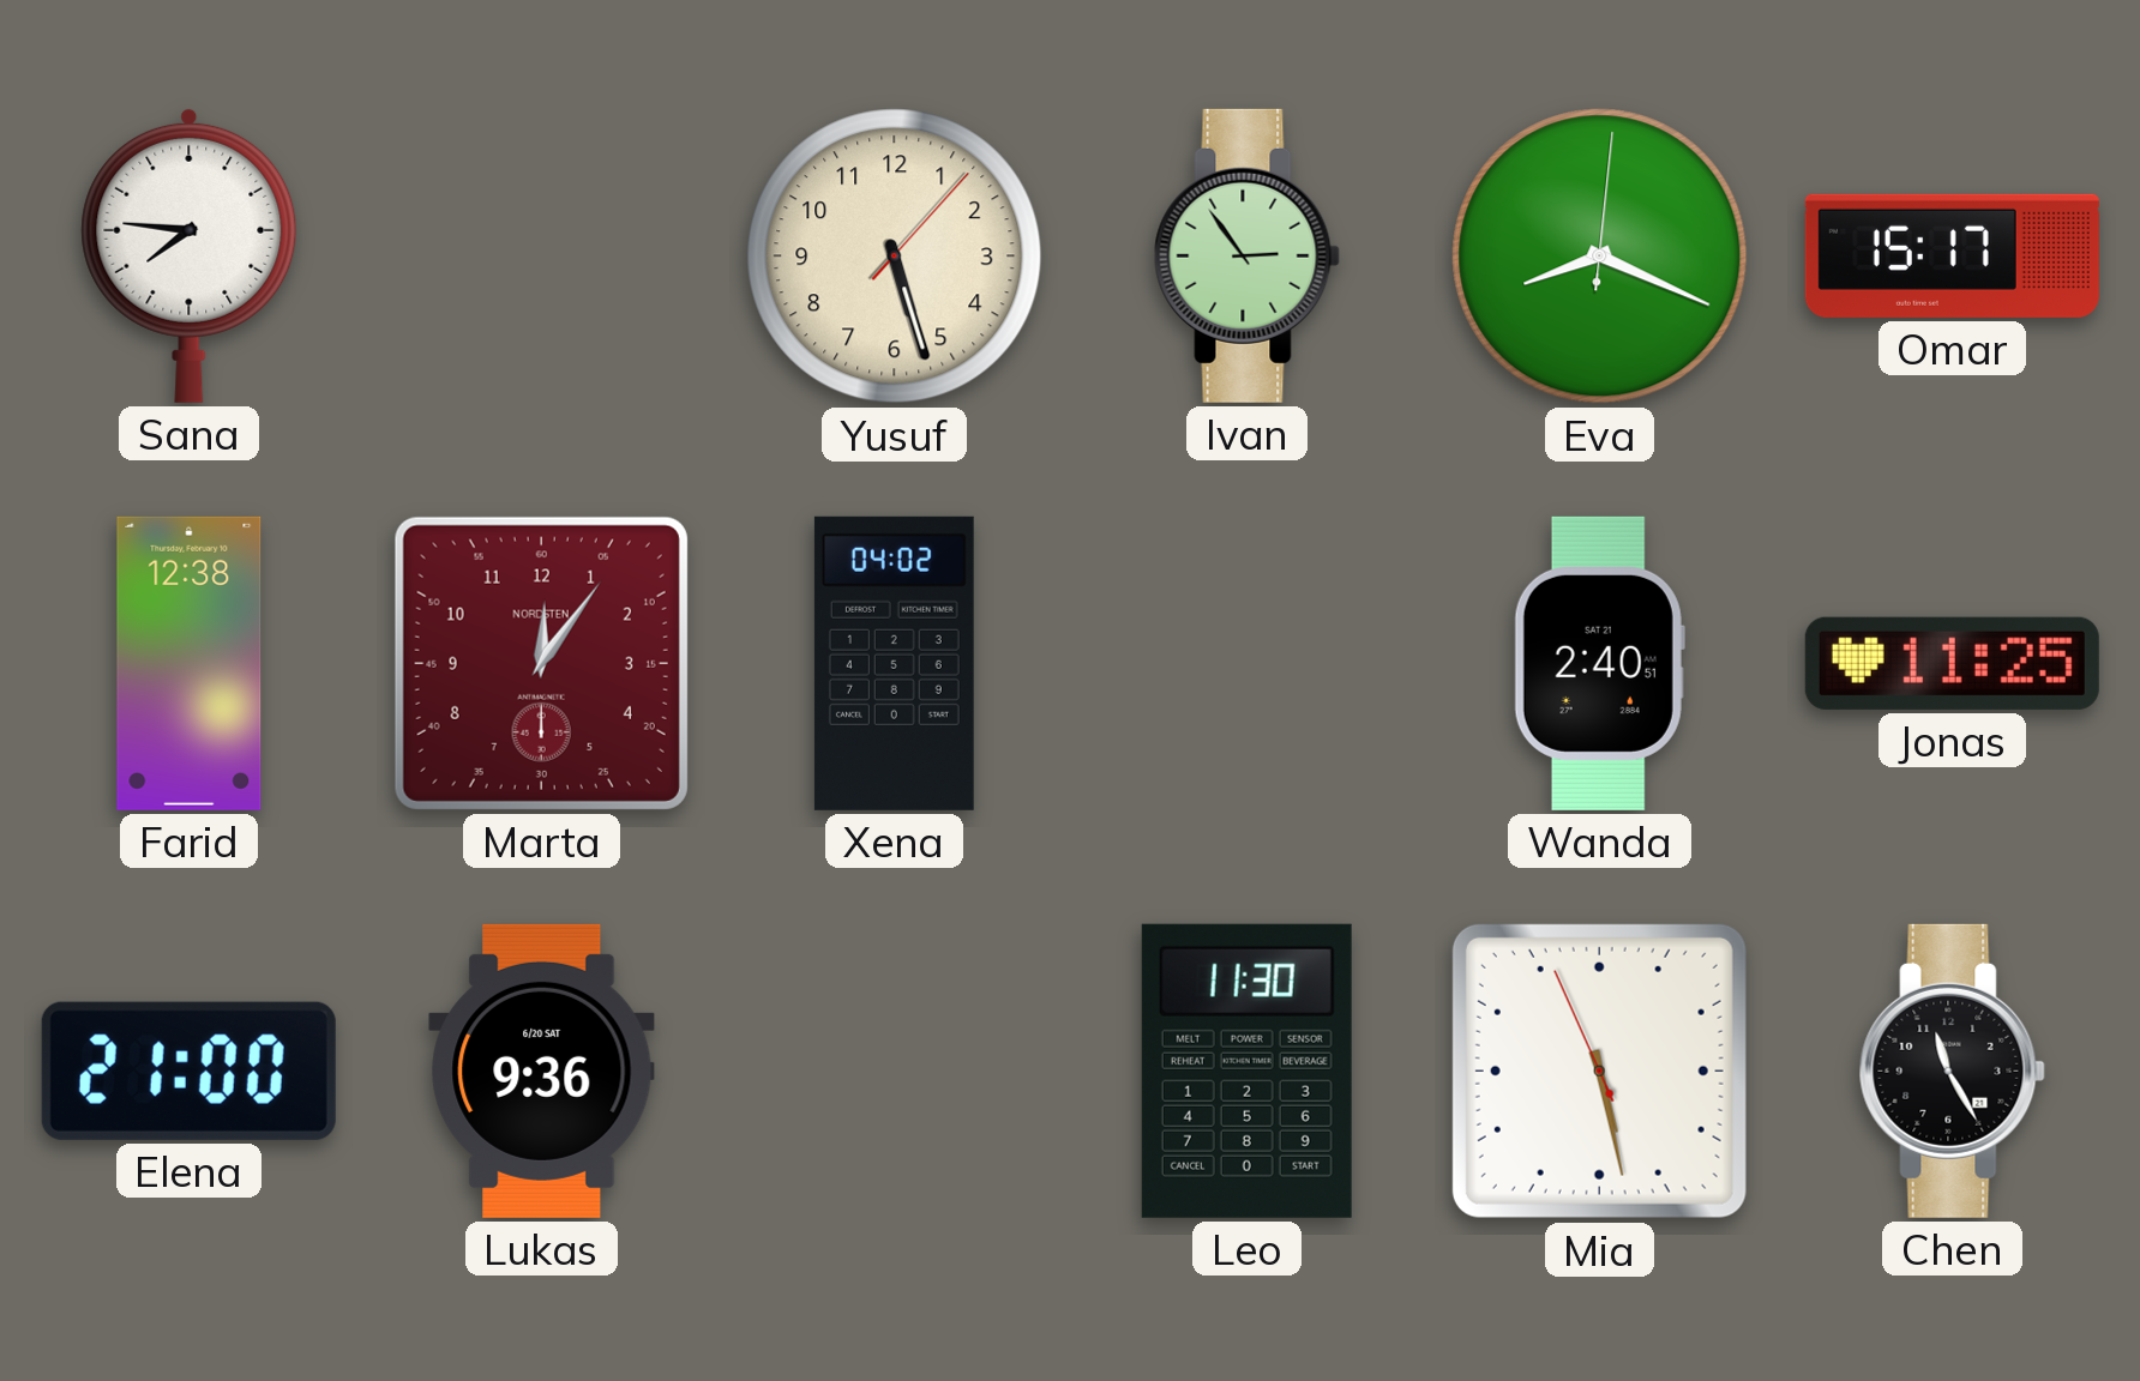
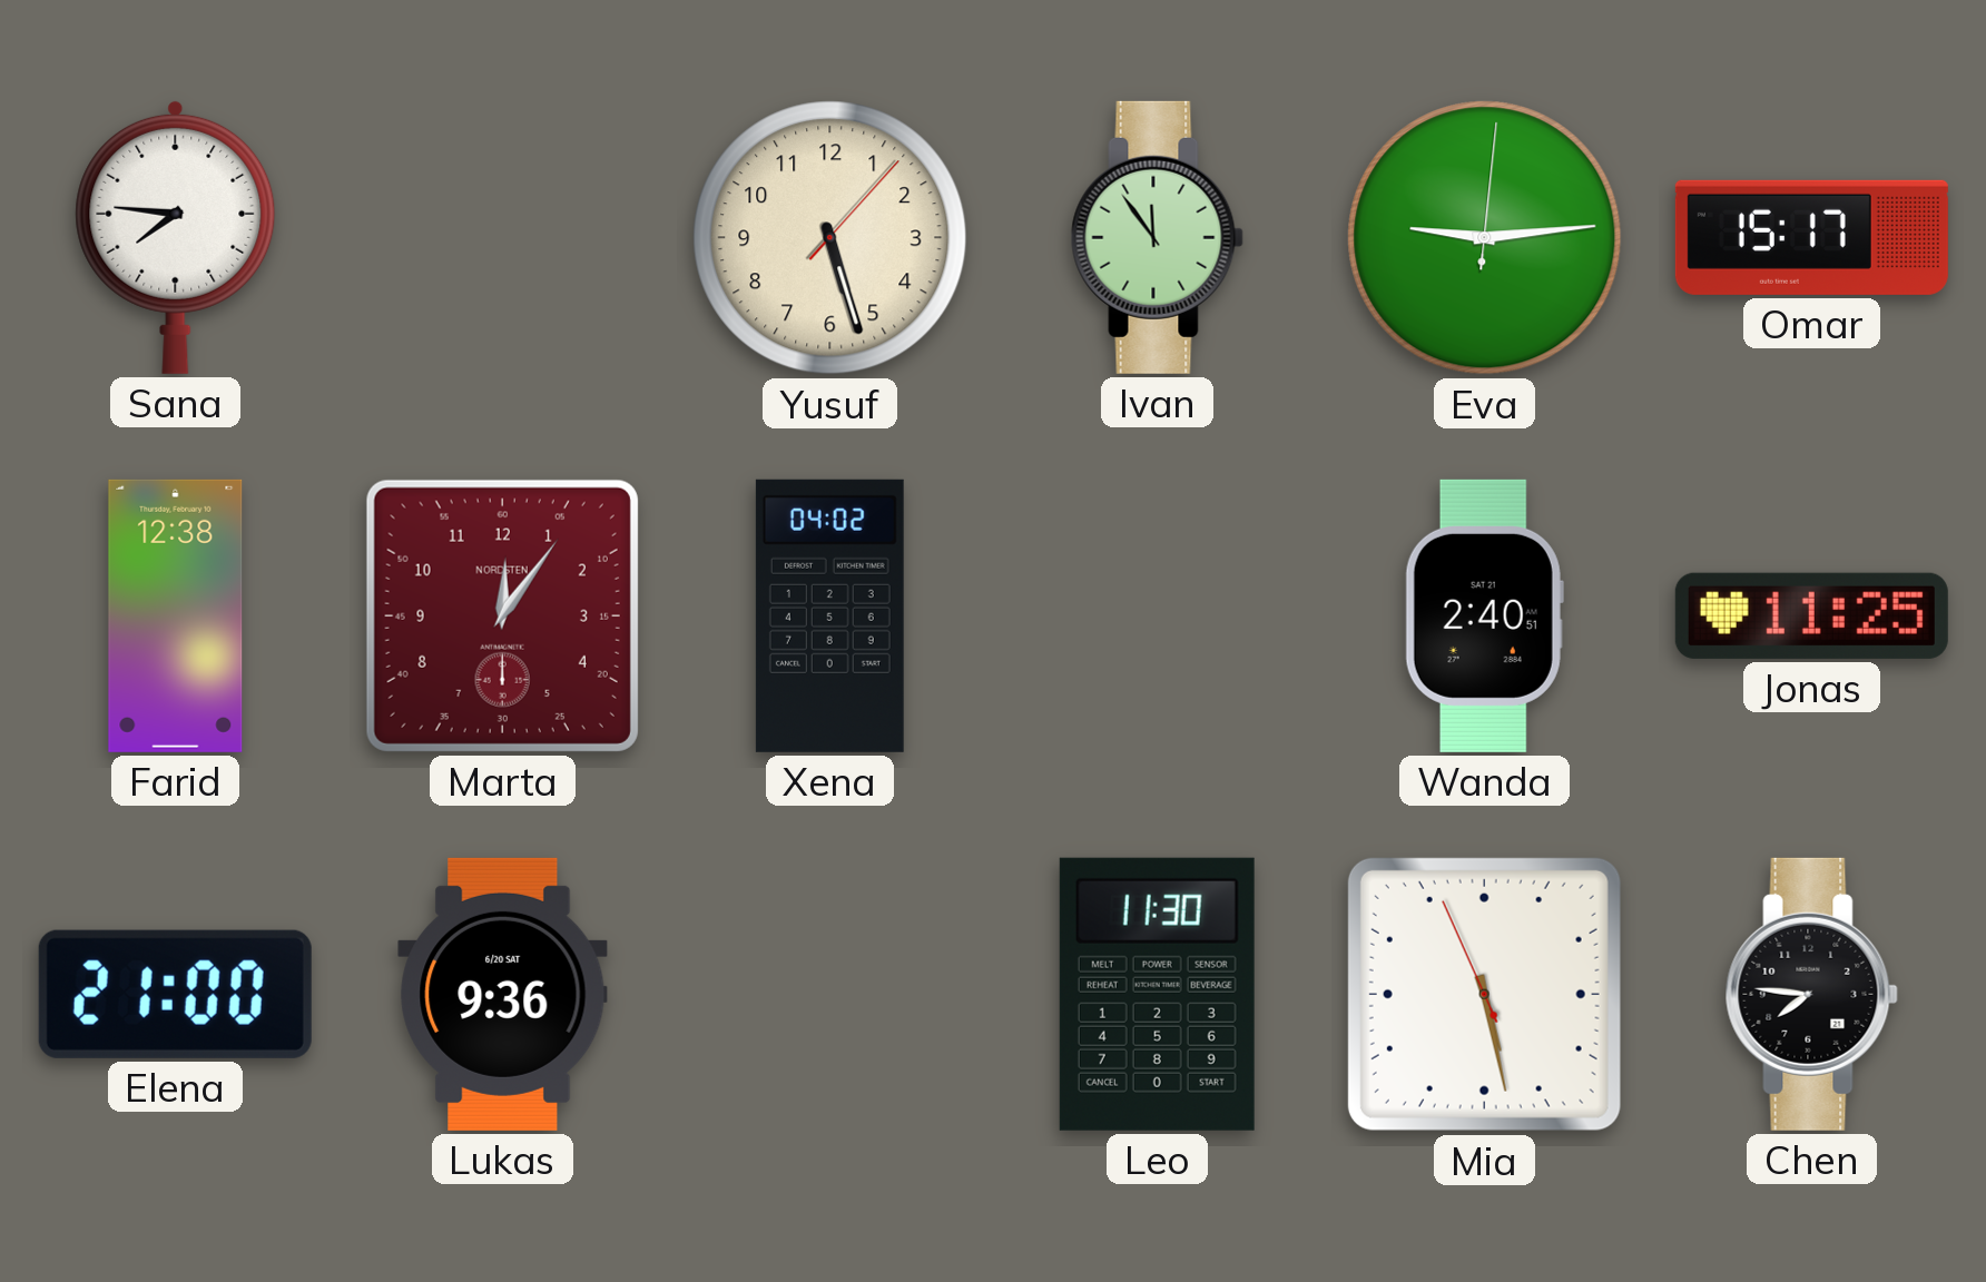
Ivan: 2:54 -> 11:54 (1157, 237)
Eva: 8:19 -> 9:14 (1485, 238)
Chen: 11:25 -> 7:46 (1811, 994)
